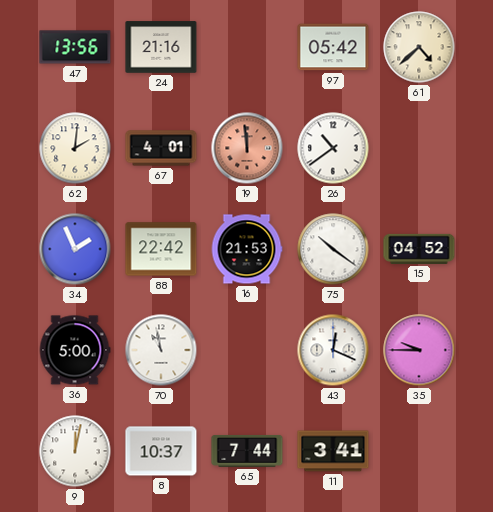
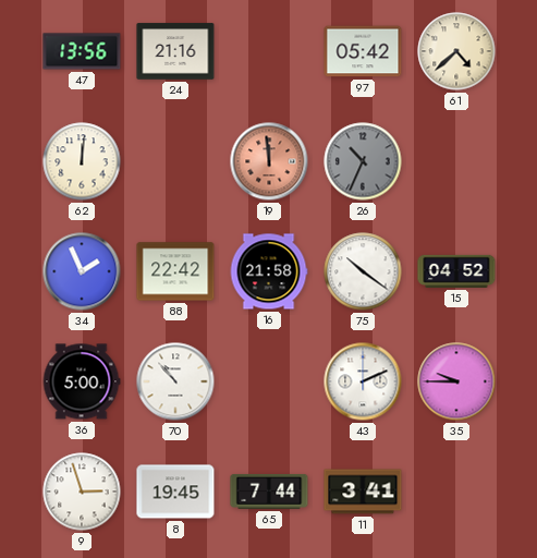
62: 2:01 -> 12:01 (82, 161)
67: 4:01 -> none (161, 148)
26: 10:39 -> 10:34 (363, 161)
26 dial: white -> grey (363, 161)
16: 21:53 -> 21:58 (269, 271)
70: 10:58 -> 10:53 (175, 381)
43: 12:19 -> 2:11 (363, 381)
9: 12:02 -> 2:57 (82, 492)
8: 10:37 -> 19:45 (175, 492)
